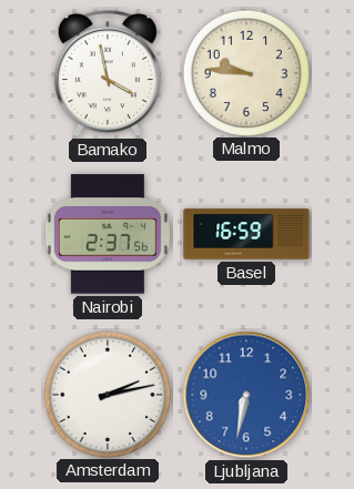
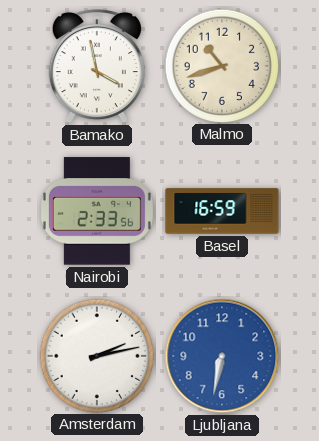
Malmo: 9:46 -> 10:42 (221, 65)
Nairobi: 2:37 -> 2:33 (97, 211)
